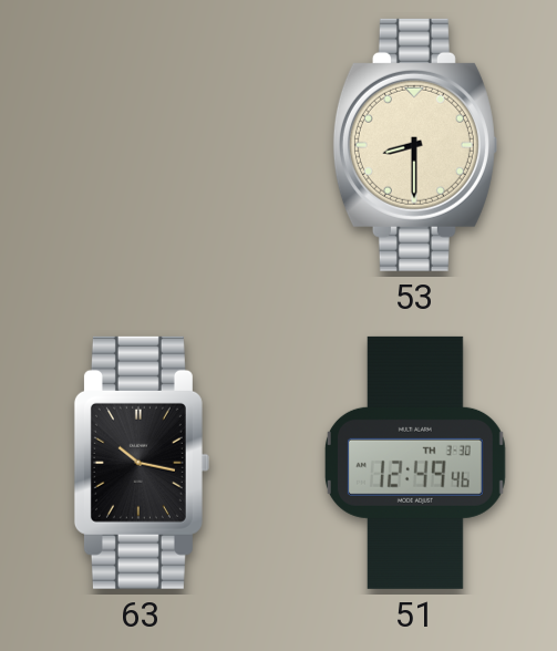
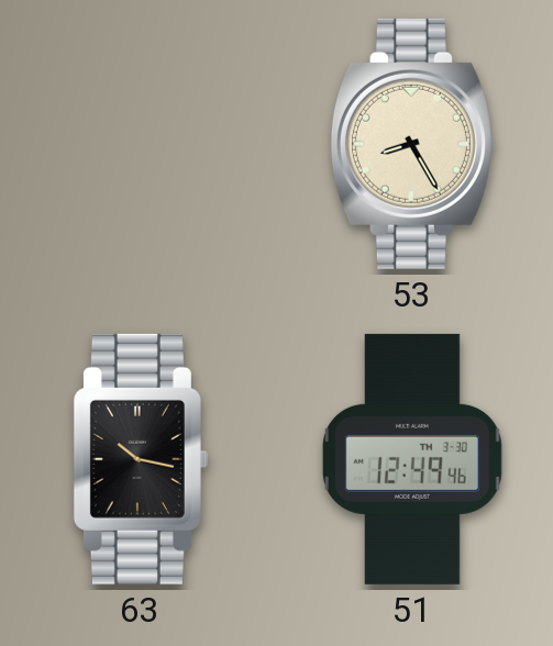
53: 8:30 -> 8:25 (411, 144)
